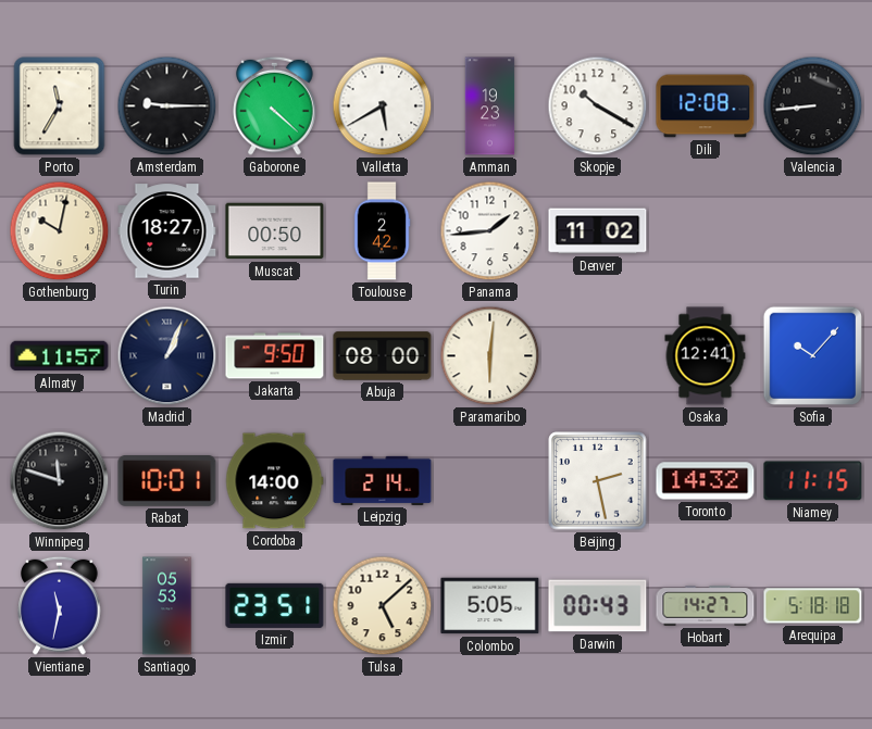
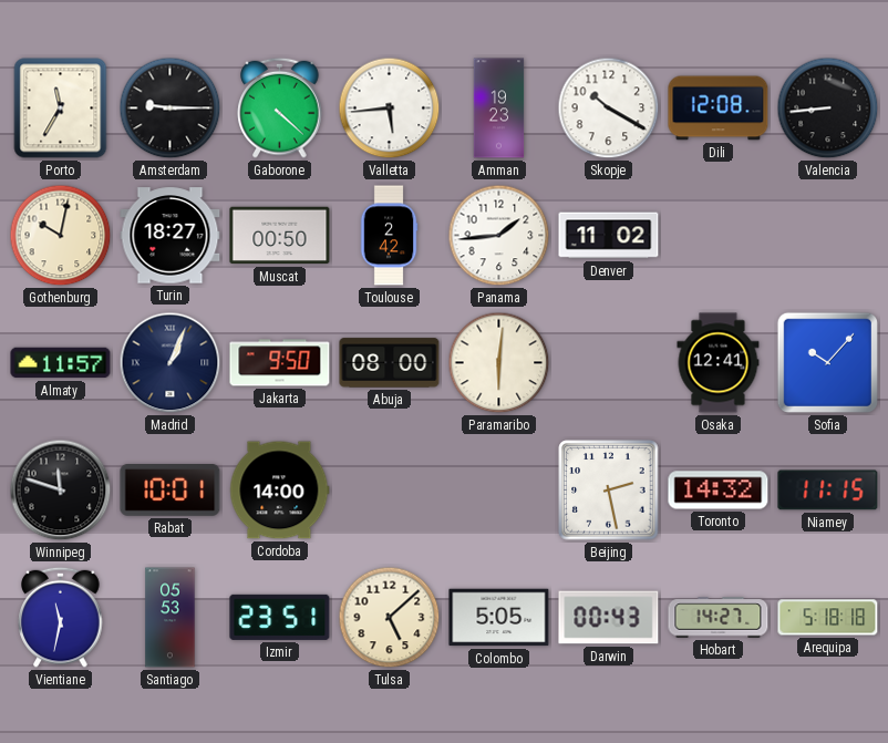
Valletta: 5:40 -> 5:44 (390, 109)
Leipzig: 2:14 -> none (383, 480)
